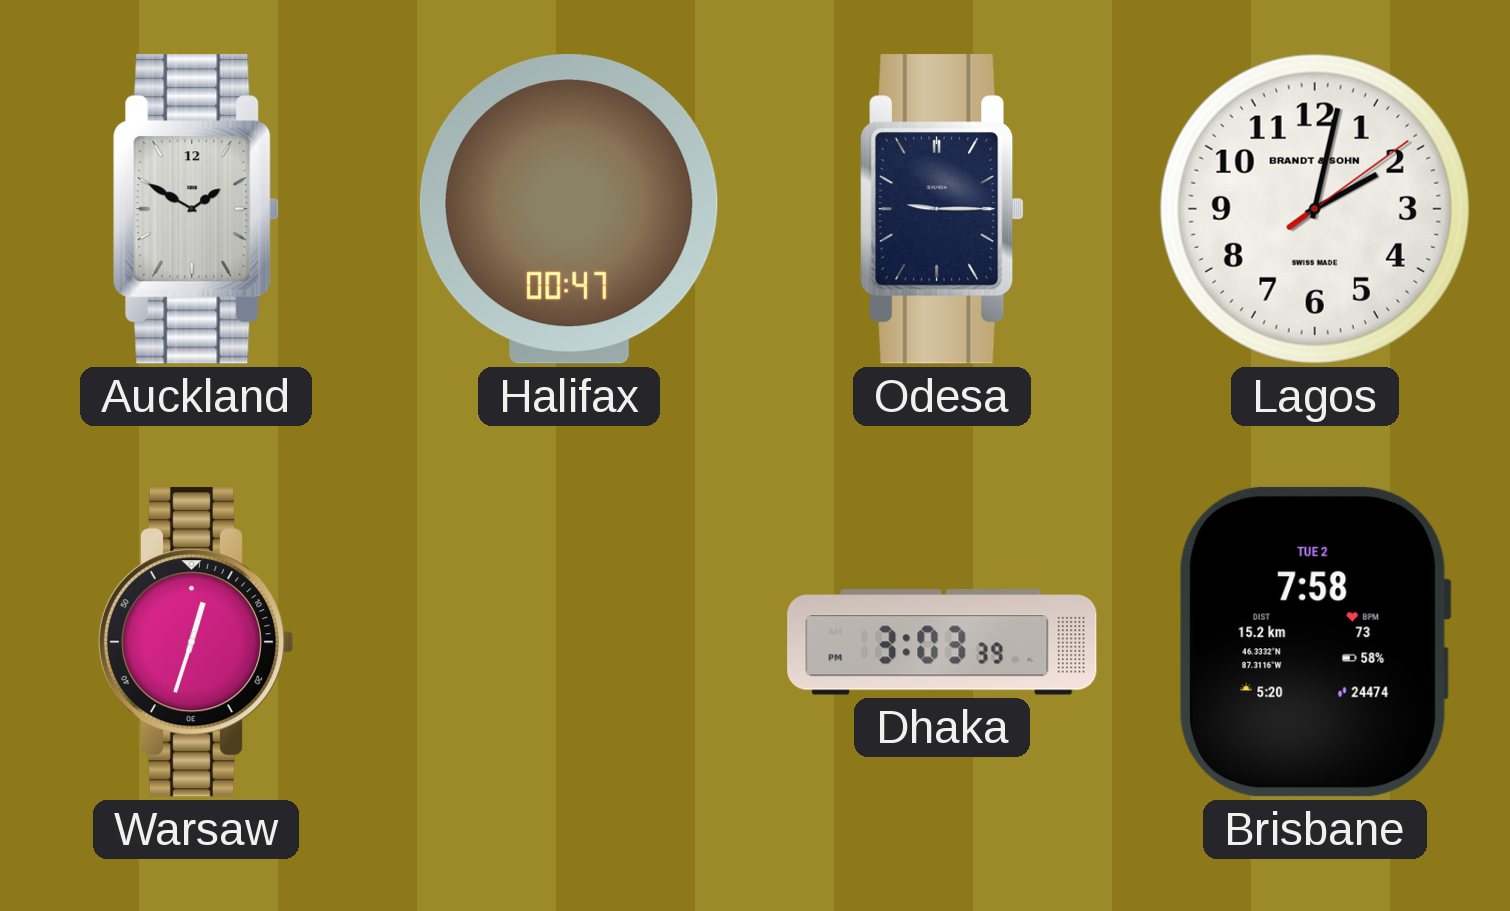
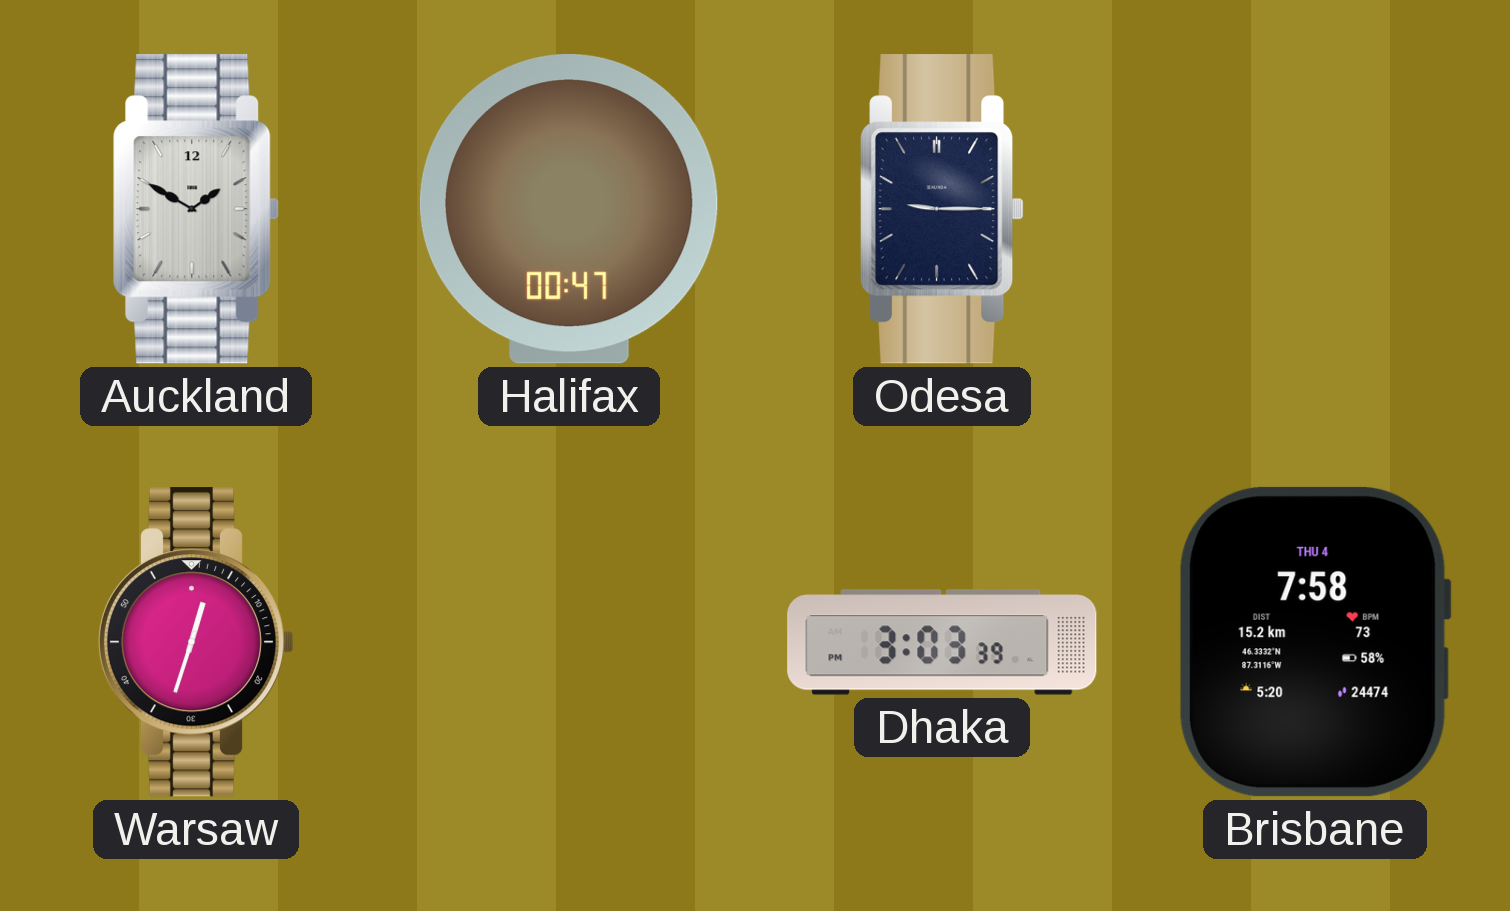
Lagos: 2:02 -> none (1315, 209)
Brisbane date: TUE 2 -> THU 4 (1315, 642)
